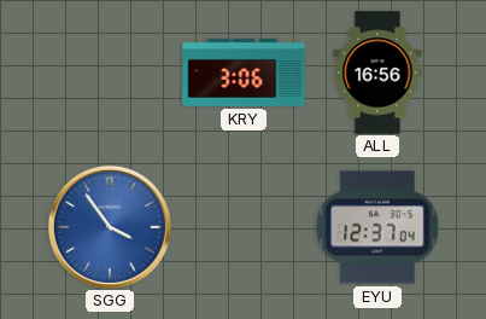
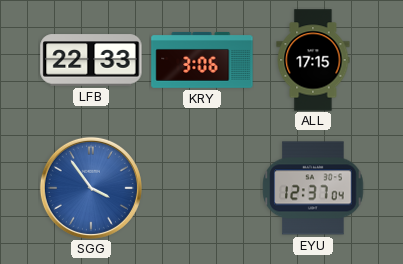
LFB: none -> 22:33 (91, 60)
ALL: 16:56 -> 17:15 (313, 60)
